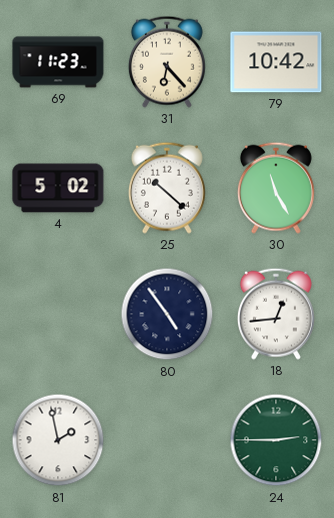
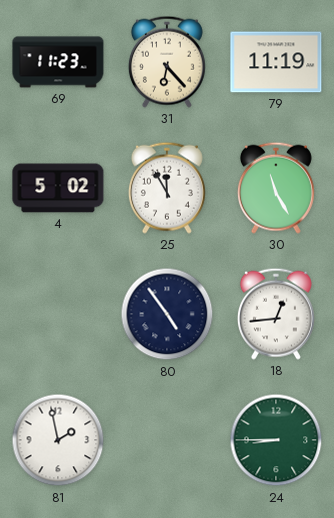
79: 10:42 -> 11:19 (276, 62)
25: 10:22 -> 11:55 (167, 188)
24: 2:45 -> 8:45 (276, 440)
